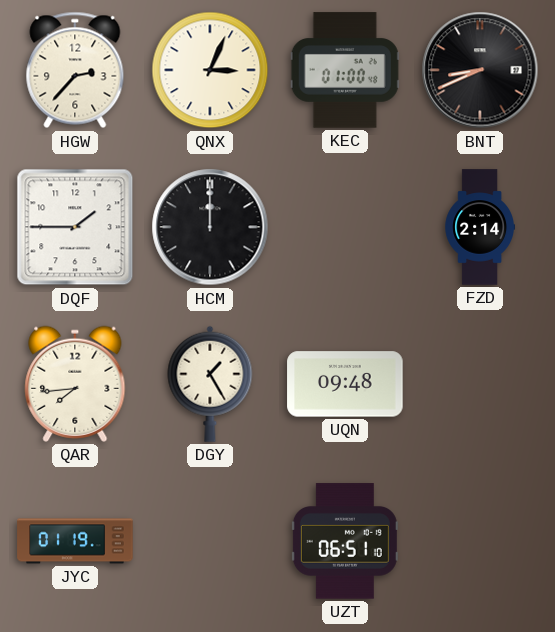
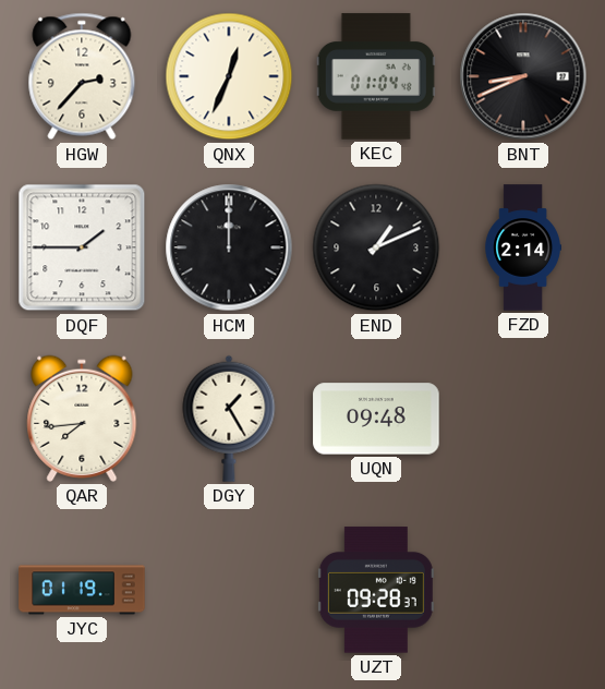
QNX: 3:04 -> 12:34 (229, 76)
KEC: 01:00 -> 01:04 (376, 76)
END: none -> 1:11 (376, 247)
UZT: 06:51 -> 09:28 (376, 590)
